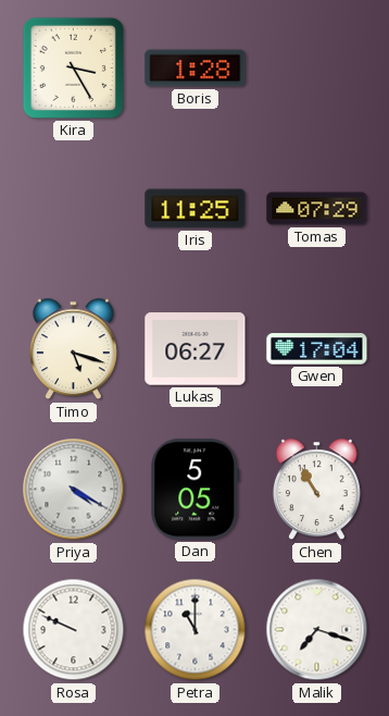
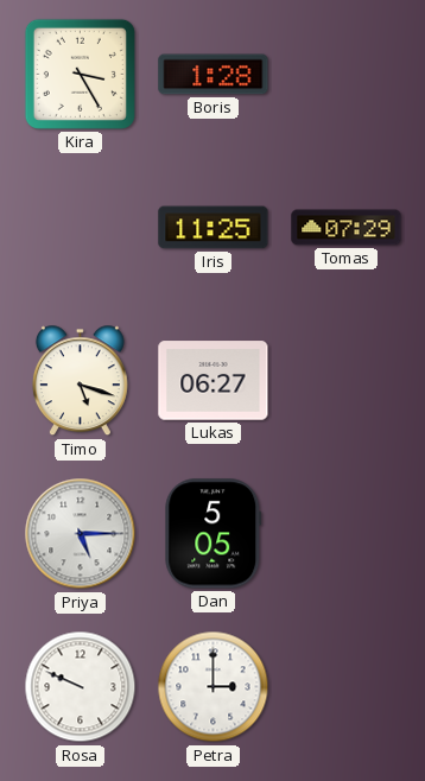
Gwen: 17:04 -> none (317, 349)
Priya: 4:20 -> 5:15 (81, 534)
Chen: 10:55 -> none (316, 490)
Petra: 11:00 -> 3:00 (214, 687)
Malik: 7:18 -> none (317, 630)
